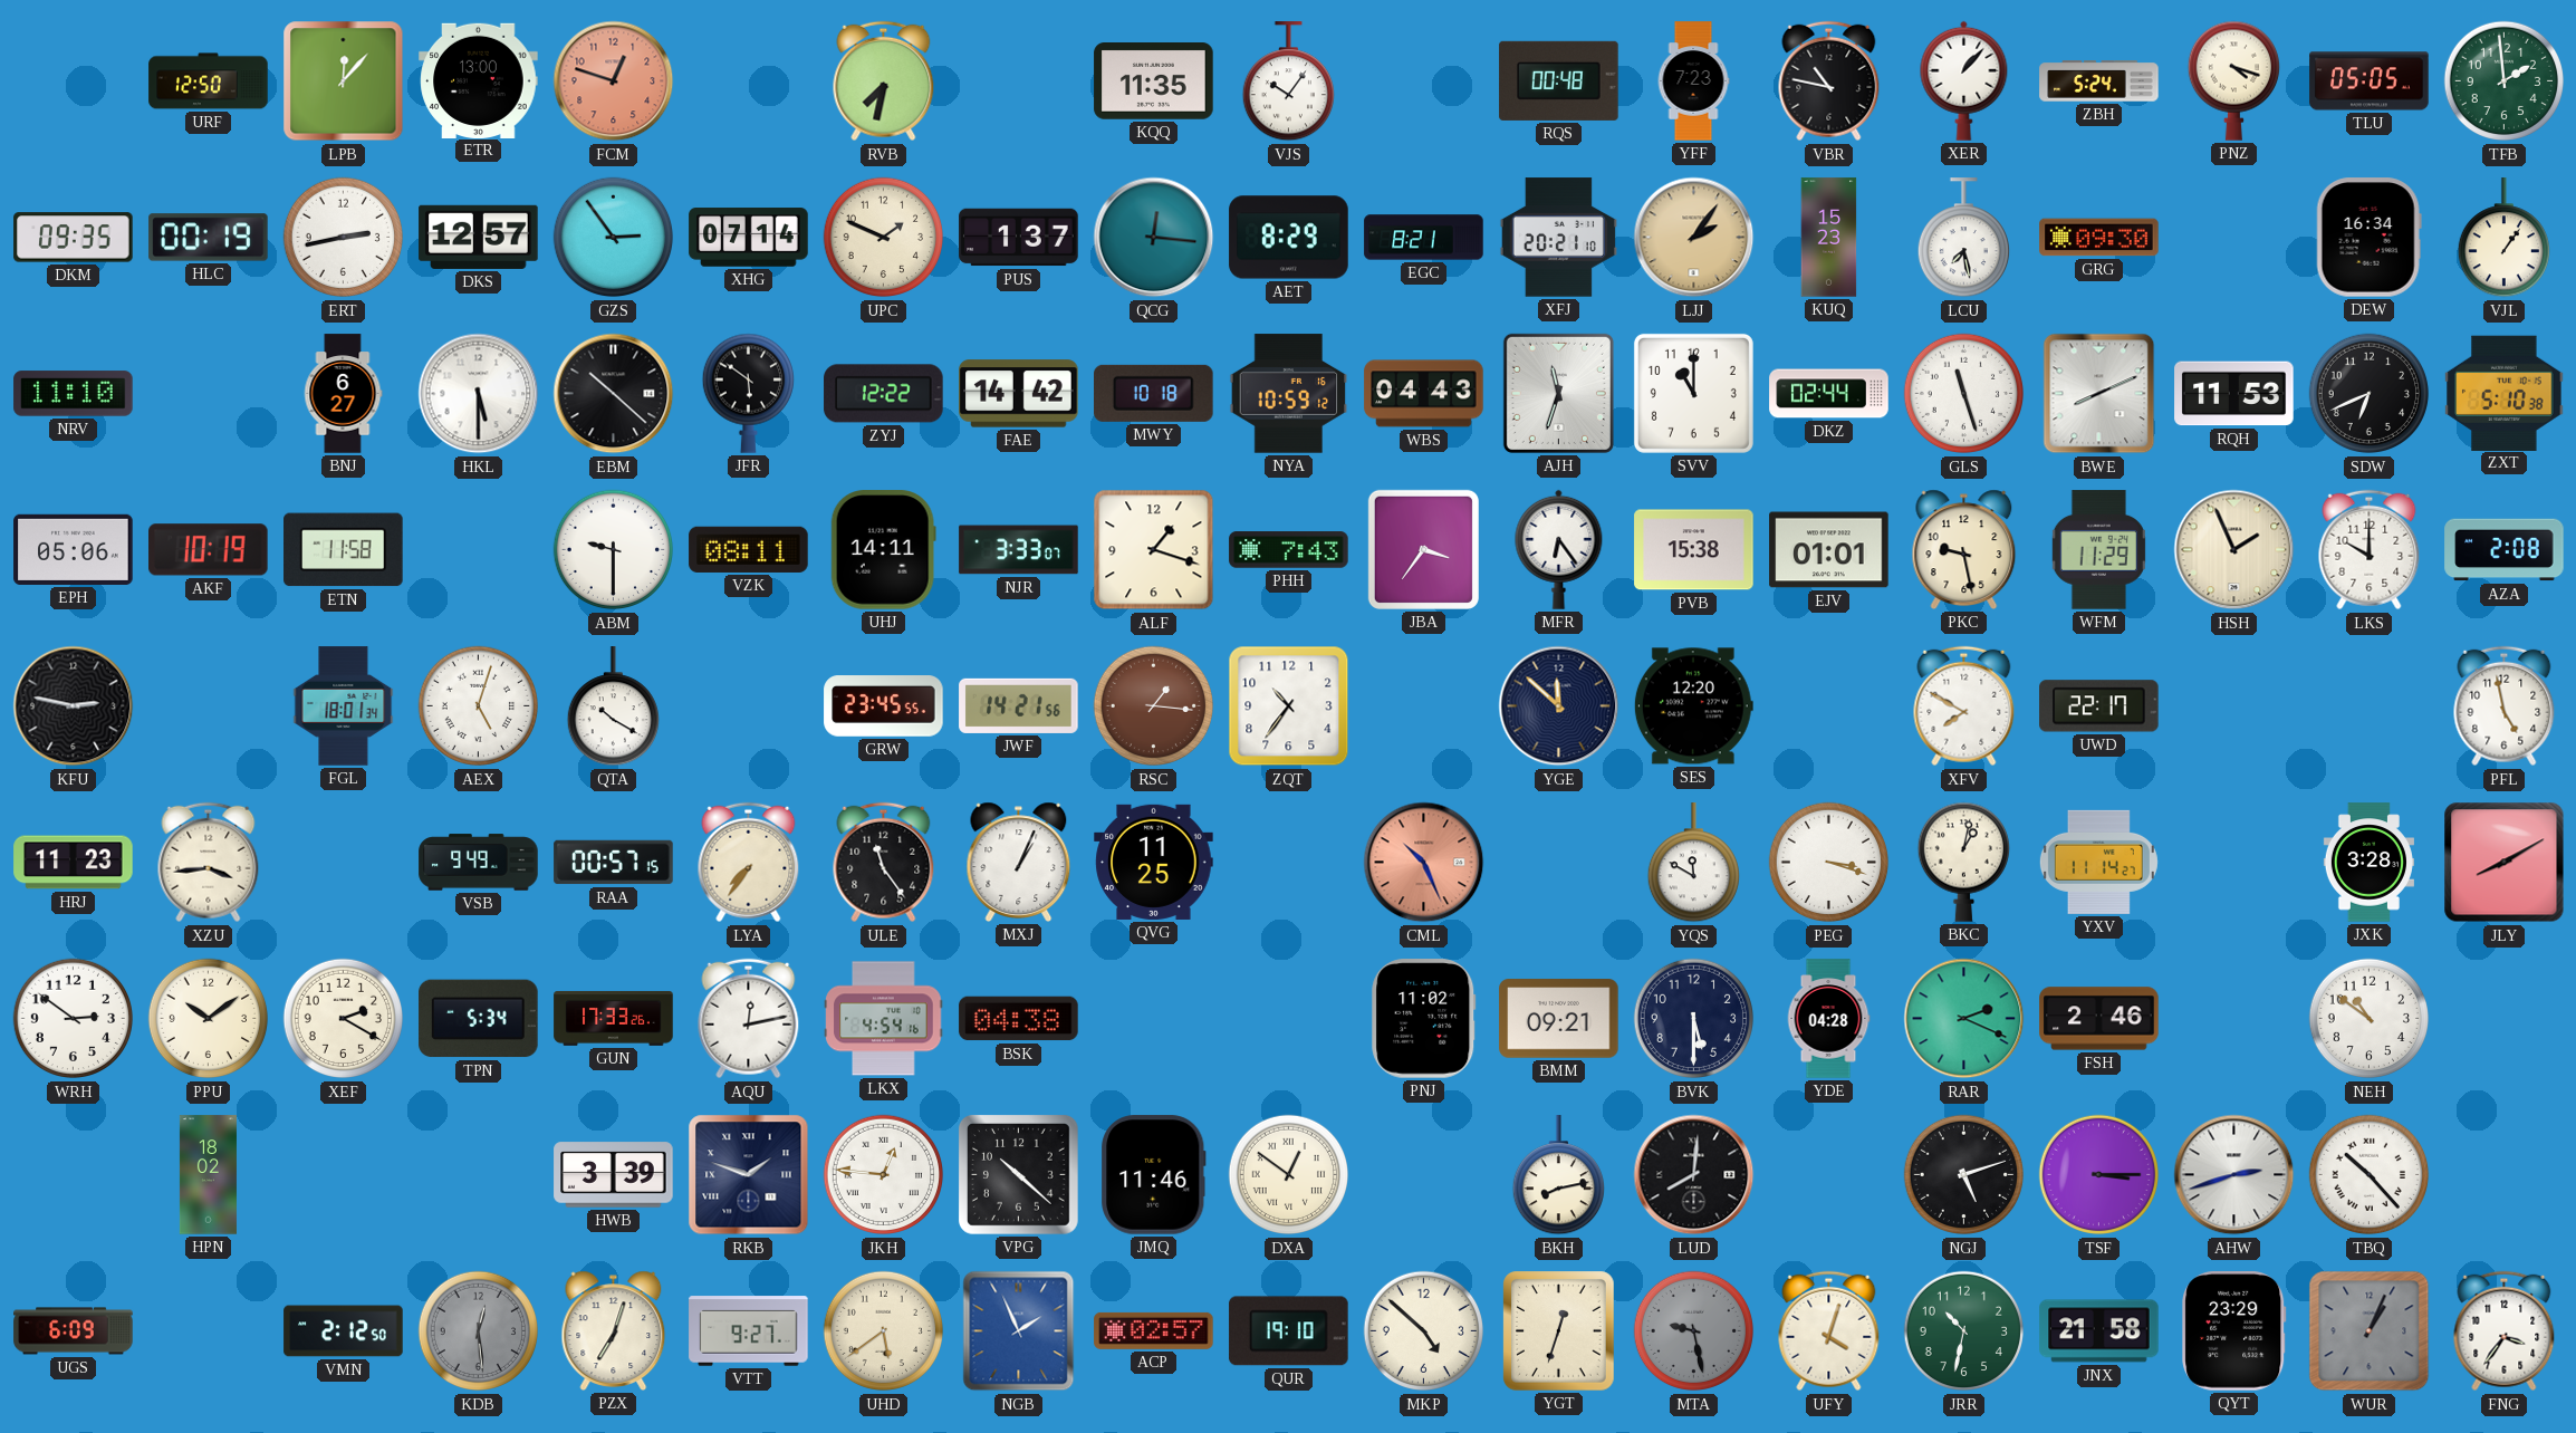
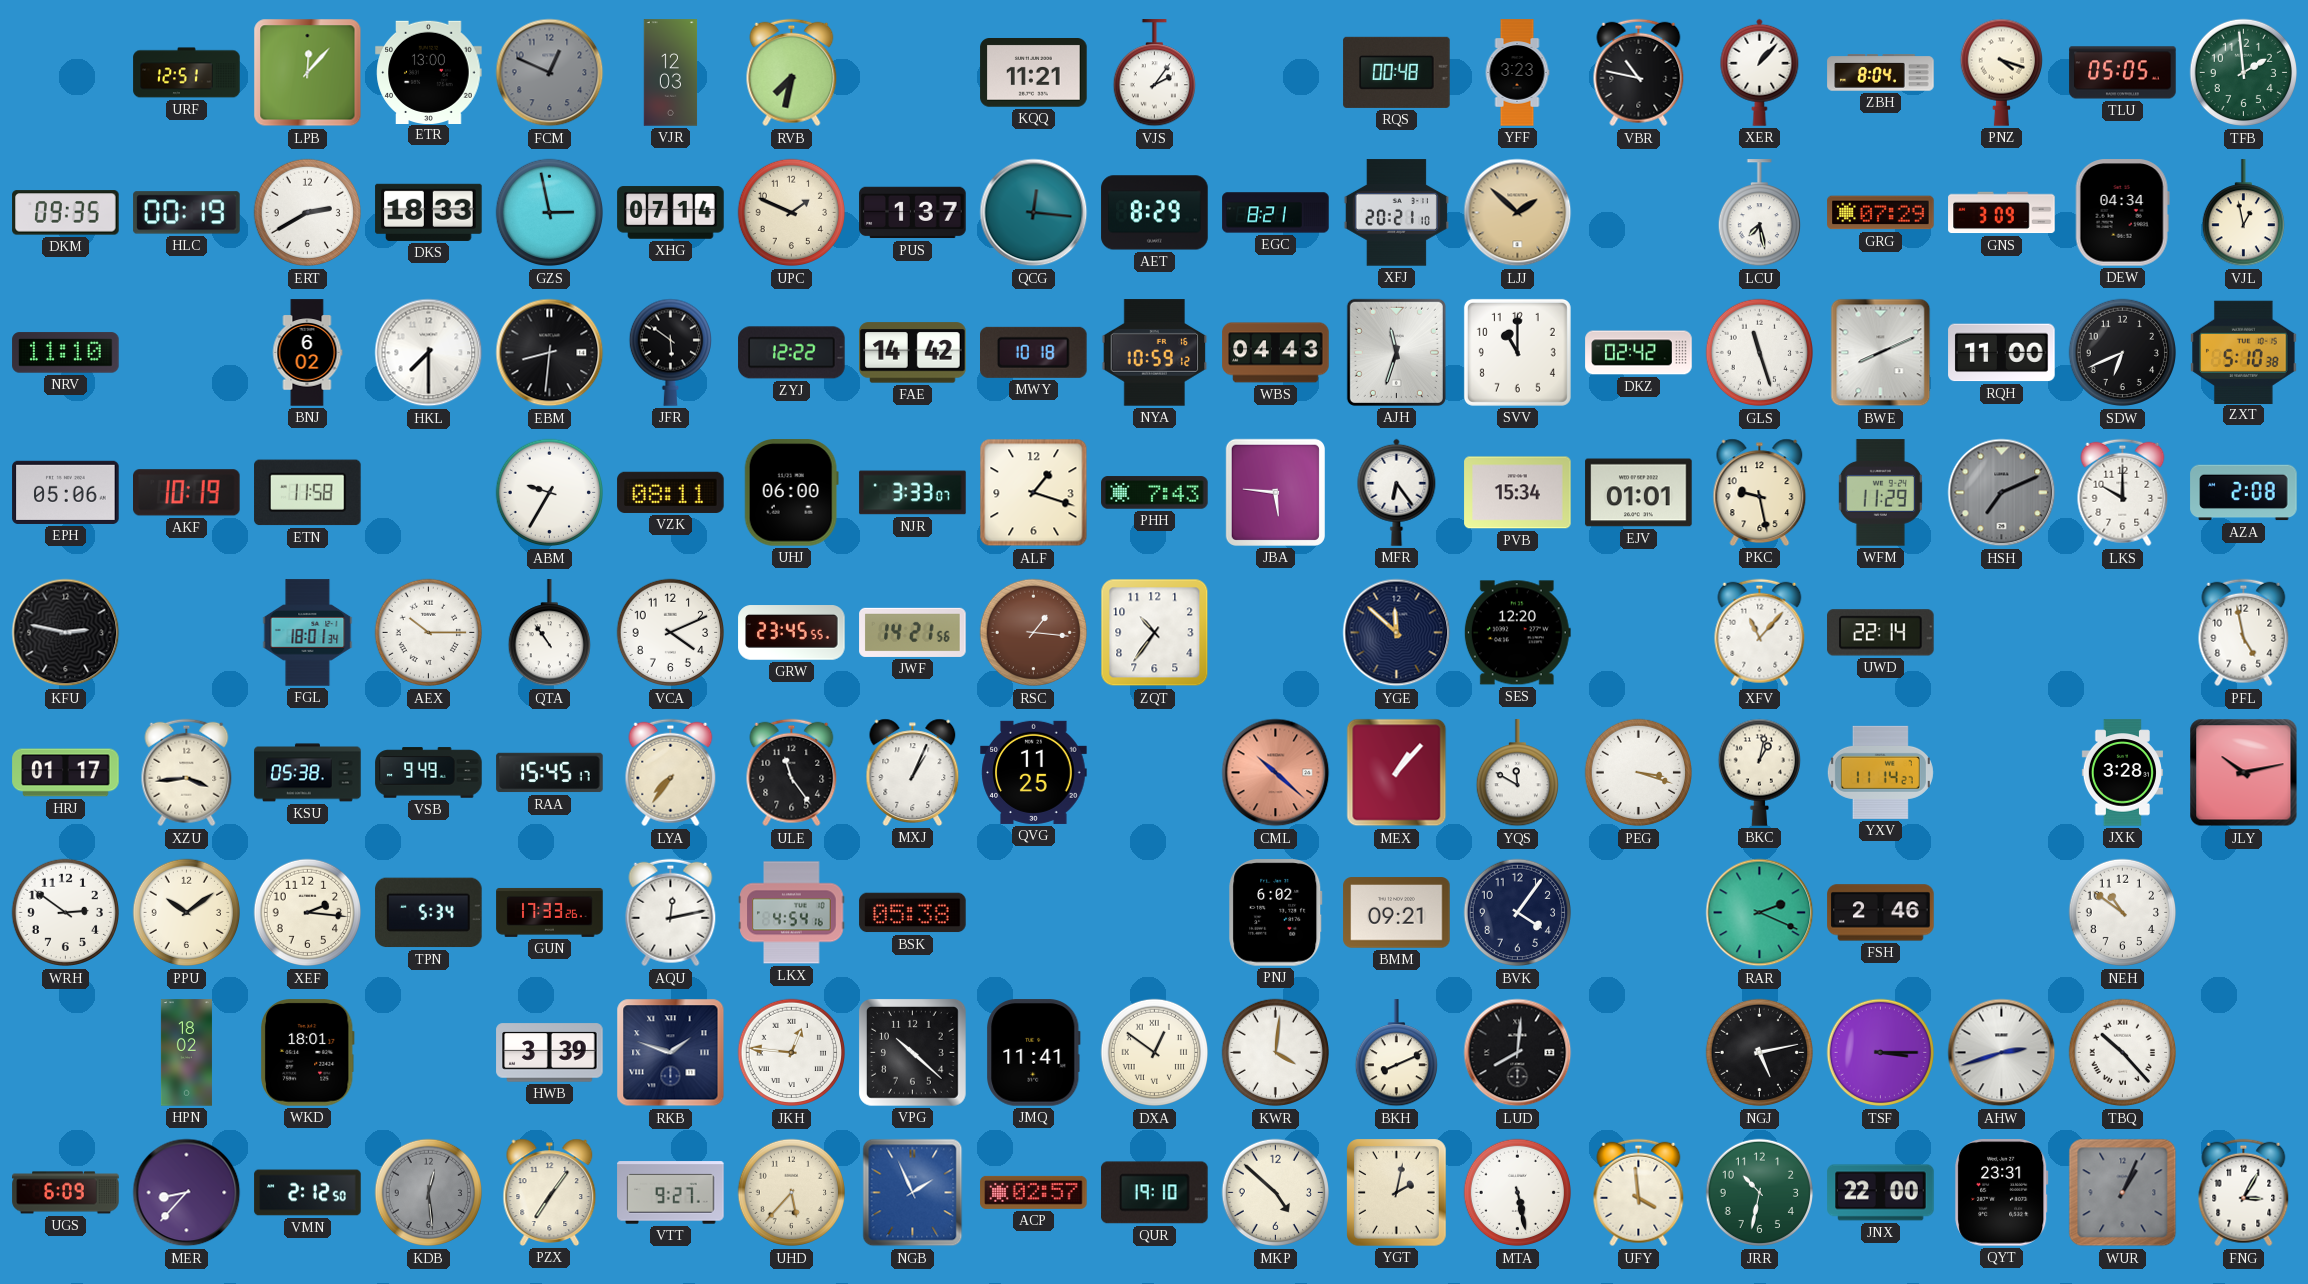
URF: 12:50 -> 12:51 (187, 73)
FCM: 12:48 -> 12:49 (550, 73)
FCM dial: salmon -> grey (550, 73)
VJR: none -> 12:03 (671, 73)
KQQ: 11:35 -> 11:21 (1034, 73)
VJS: 10:06 -> 2:06 (1154, 73)
YFF: 7:23 -> 3:23 (1517, 73)
ZBH: 5:24 -> 8:04 (1881, 73)
ERT: 2:43 -> 2:40 (308, 213)
DKS: 12:57 -> 18:33 (429, 212)
GZS: 2:54 -> 2:58 (550, 213)
LJJ: 2:06 -> 1:52 (1518, 213)
KUQ: 15:23 -> none (1829, 238)
GRG: 09:30 -> 07:29 (1881, 213)
GNS: none -> 3:09 (2002, 213)
DEW: 16:34 -> 04:34 (2122, 213)
VJL: 1:06 -> 12:58 (2243, 213)
BNJ: 6:27 -> 6:02 (307, 353)
HKL: 5:30 -> 7:30 (429, 353)
EBM: 10:22 -> 8:31 (550, 353)
DKZ: 02:44 -> 02:42 (1639, 353)
RQH: 11:53 -> 11:00 (2002, 353)
ABM: 9:30 -> 9:35 (550, 493)
UHJ: 14:11 -> 06:00 (791, 493)
JBA: 3:36 -> 5:46 (1275, 492)
PVB: 15:38 -> 15:34 (1518, 493)
HSH: 1:56 -> 7:11 (2002, 493)
HSH dial: cream -> grey (2002, 493)
AEX: 5:03 -> 10:15 (429, 633)
QTA: 10:20 -> 10:54 (549, 633)
VCA: none -> 4:11 (671, 633)
XFV: 7:50 -> 11:07 (1760, 633)
UWD: 22:17 -> 22:14 (1881, 633)
HRJ: 11:23 -> 01:17 (66, 773)
KSU: none -> 05:38 (308, 773)
RAA: 00:57 -> 15:45 (550, 773)
CML: 10:26 -> 10:22 (1276, 773)
MEX: none -> 1:07 (1397, 773)
JLY: 8:10 -> 10:13 (2244, 773)
XEF: 2:20 -> 2:16 (308, 913)
BSK: 04:38 -> 05:38 (913, 913)
PNJ: 11:02 -> 6:02 (1276, 913)
BVK: 5:30 -> 4:06 (1518, 913)
YDE: 04:28 -> none (1828, 1019)
WKD: none -> 18:01 (307, 1053)
JMQ: 11:46 -> 11:41 (1034, 1053)
KWR: none -> 4:01 (1276, 1053)
BKH: 8:13 -> 8:11 (1396, 1053)
NGJ: 5:12 -> 5:13 (1760, 1053)
MER: none -> 8:37 (187, 1193)
PZX: 7:03 -> 7:06 (550, 1192)
UHD: 5:39 -> 5:37 (792, 1193)
YGT: 12:33 -> 2:02 (1397, 1193)
MTA: 9:28 -> 5:28 (1518, 1193)
MTA dial: grey -> white (1518, 1193)
UFY: 4:03 -> 3:59 (1639, 1193)
JNX: 21:58 -> 22:00 (1881, 1193)
QYT: 23:29 -> 23:31 (2002, 1193)
FNG: 3:36 -> 3:05 (2244, 1193)
